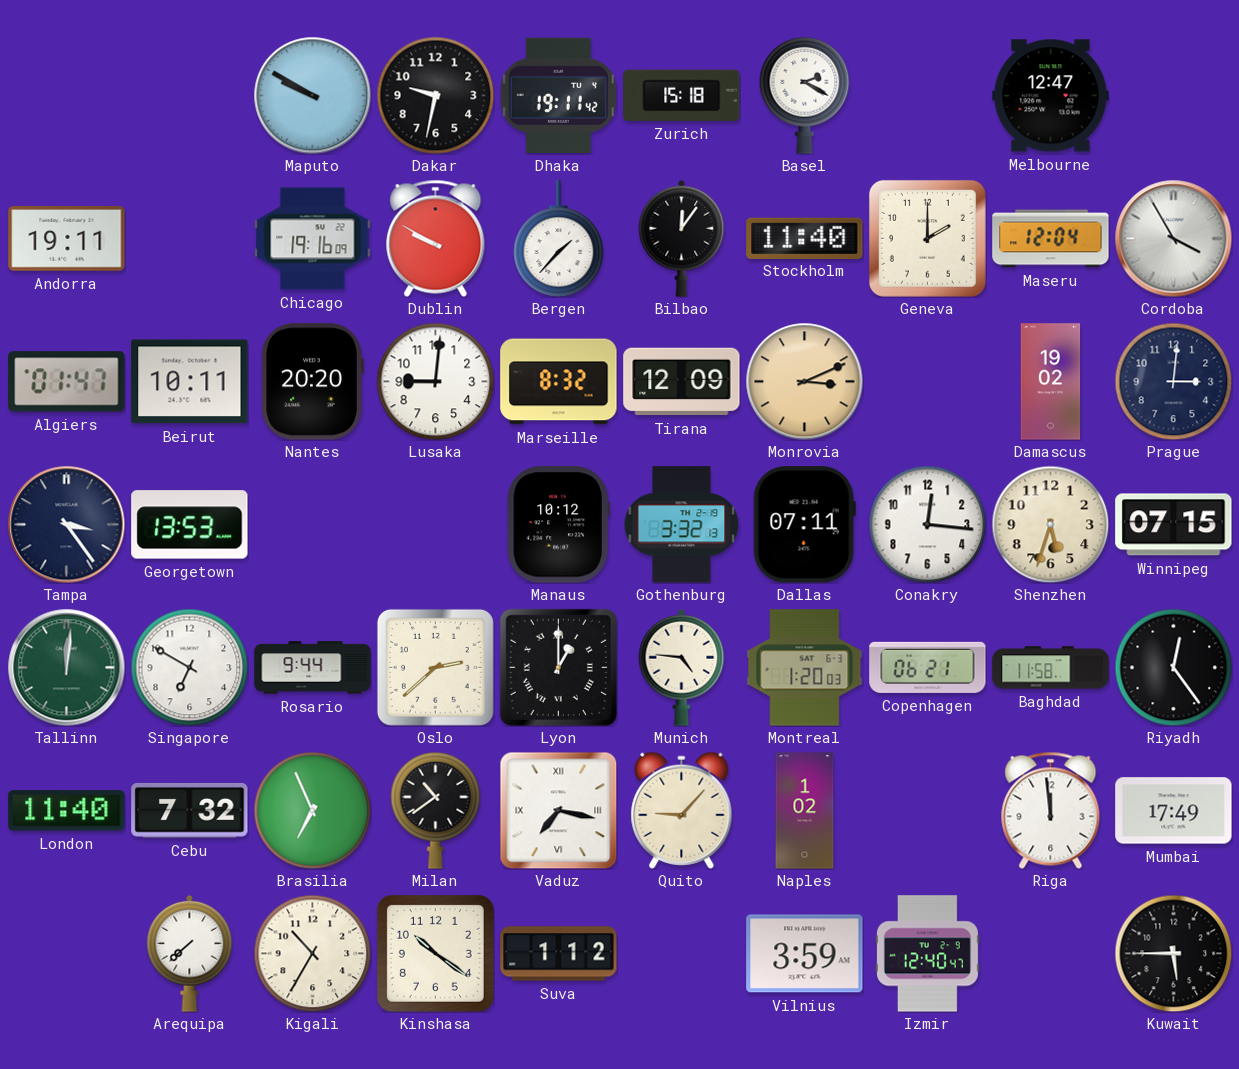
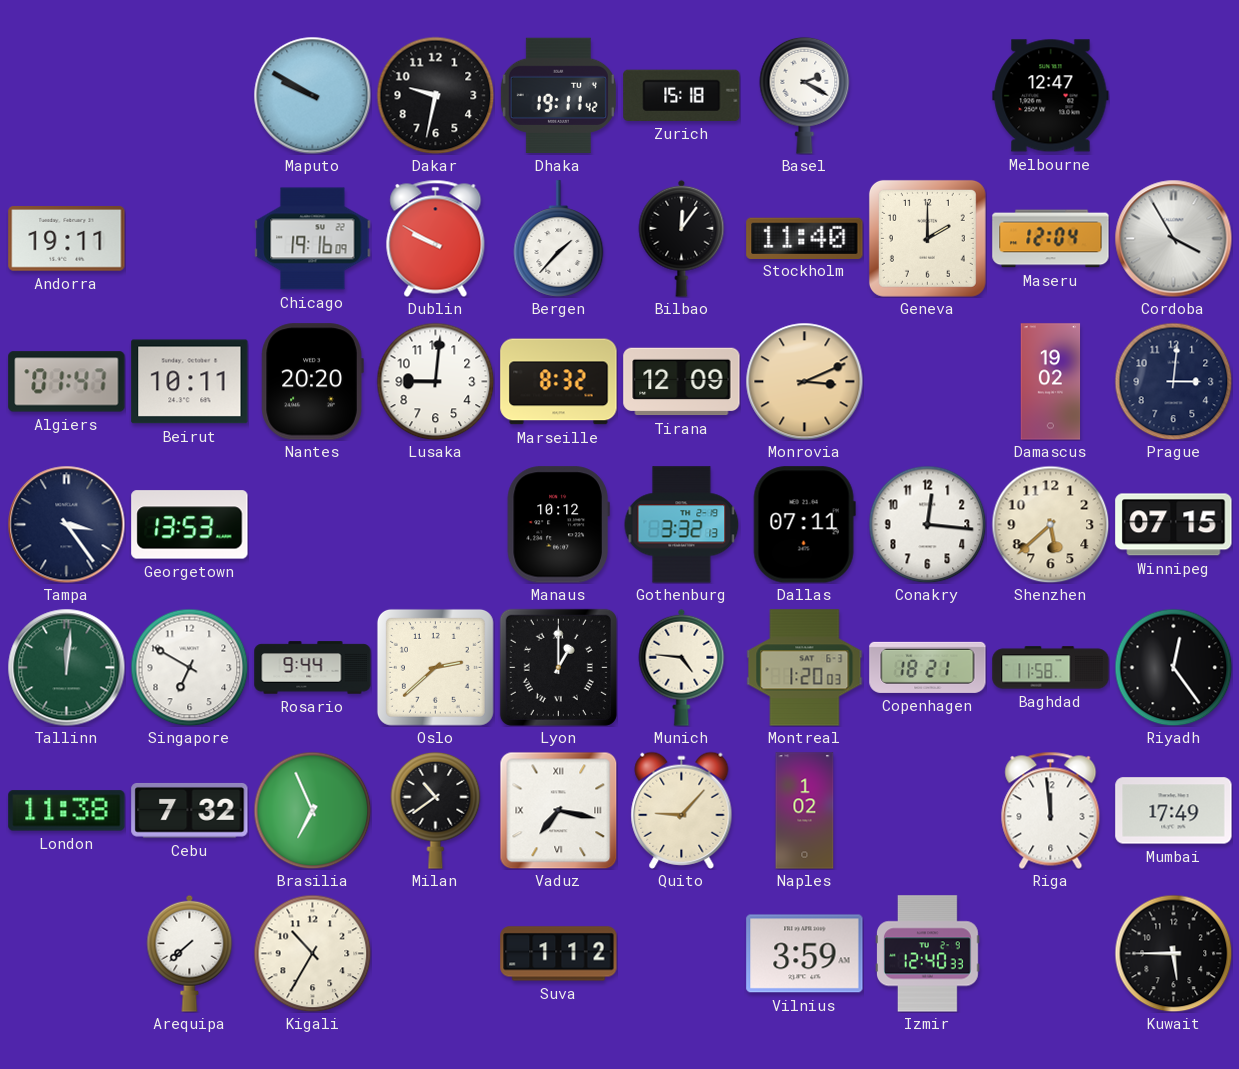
Shenzhen: 5:33 -> 5:38 (1050, 524)
Copenhagen: 06:21 -> 18:21 (928, 667)
London: 11:40 -> 11:38 (67, 811)
Kinshasa: 10:21 -> none (435, 953)
Izmir: 12:40:47 -> 12:40:33 (928, 954)
